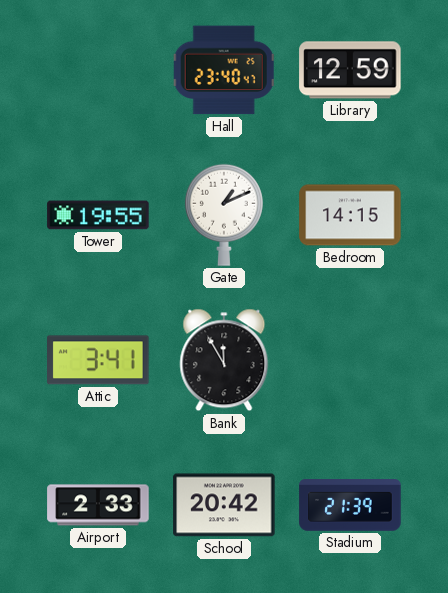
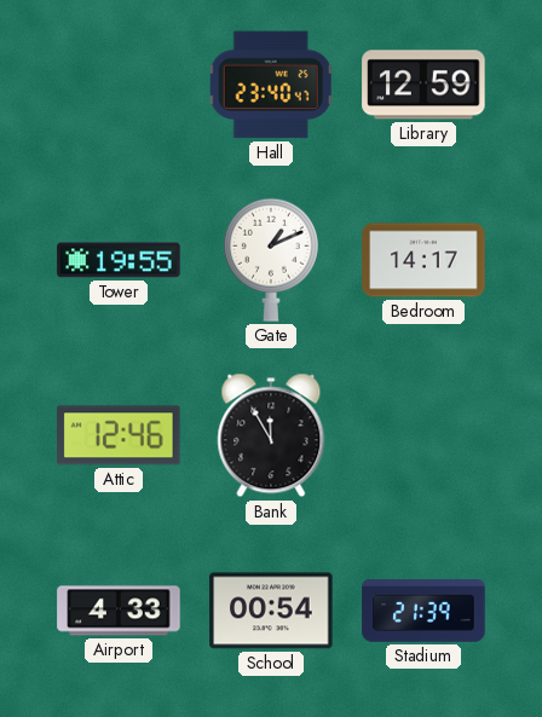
Bedroom: 14:15 -> 14:17 (423, 260)
Attic: 3:41 -> 12:46 (119, 435)
Airport: 2:33 -> 4:33 (119, 611)
School: 20:42 -> 00:54 (271, 611)
